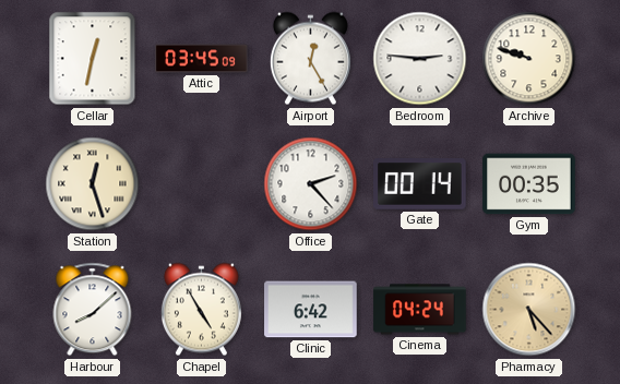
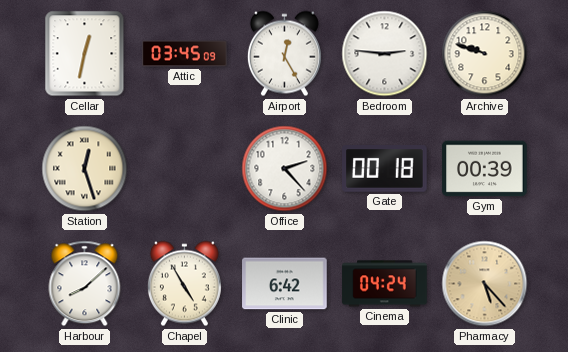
Gate: 00:14 -> 00:18 (385, 169)
Gym: 00:35 -> 00:39 (485, 169)
